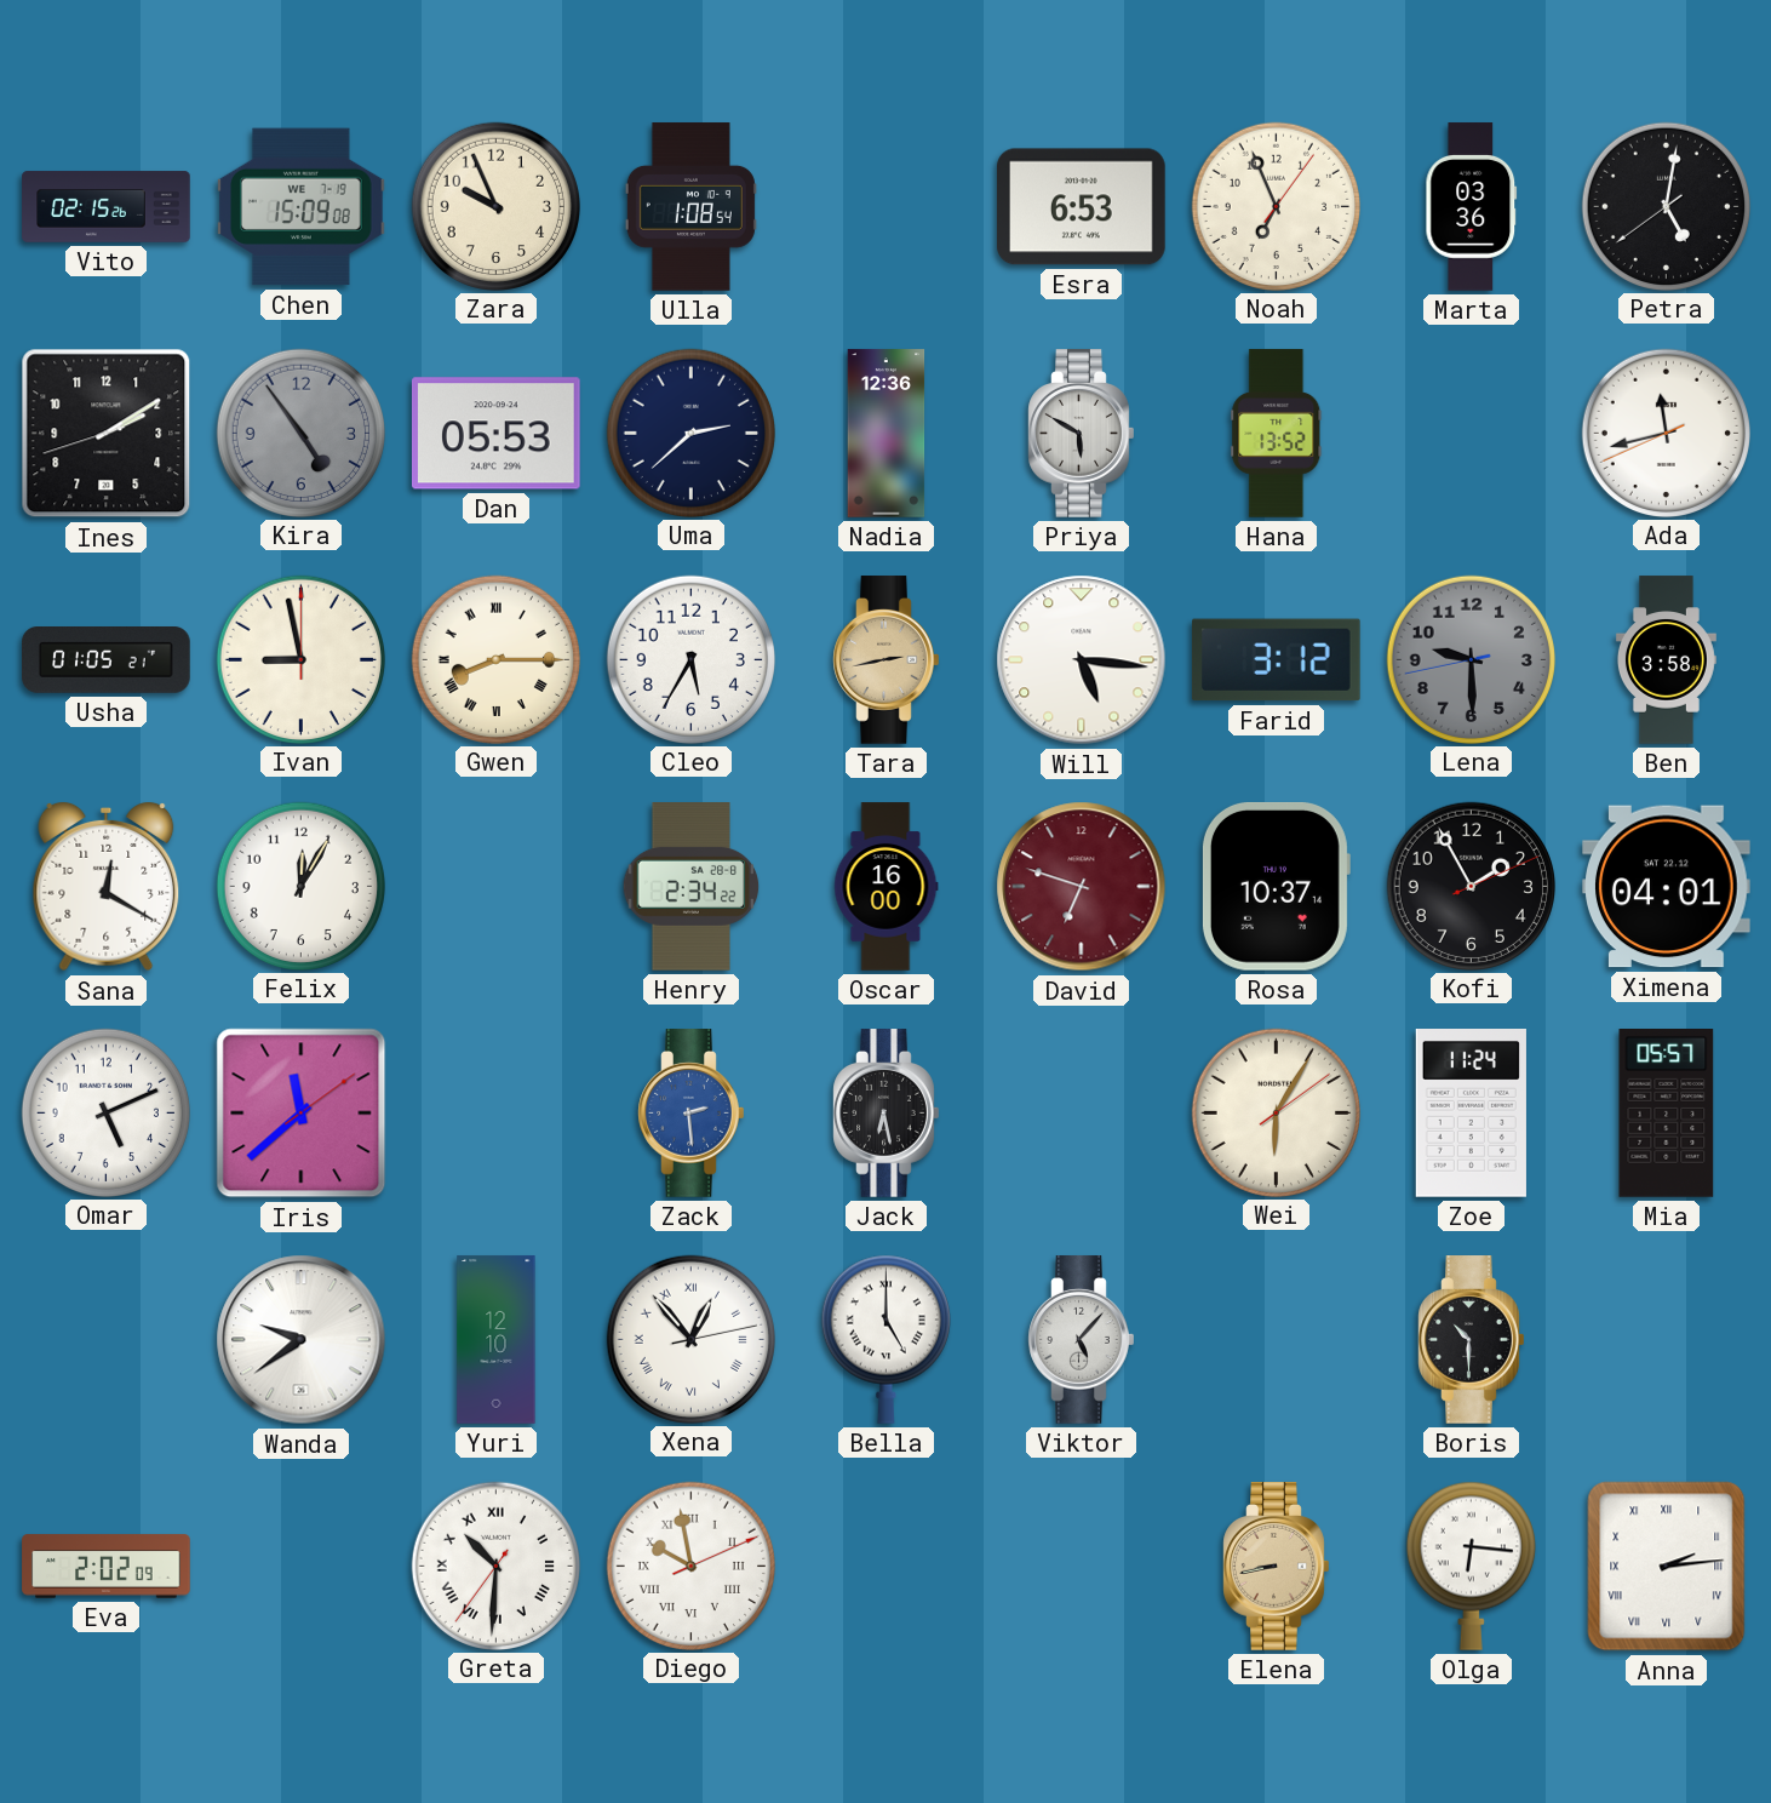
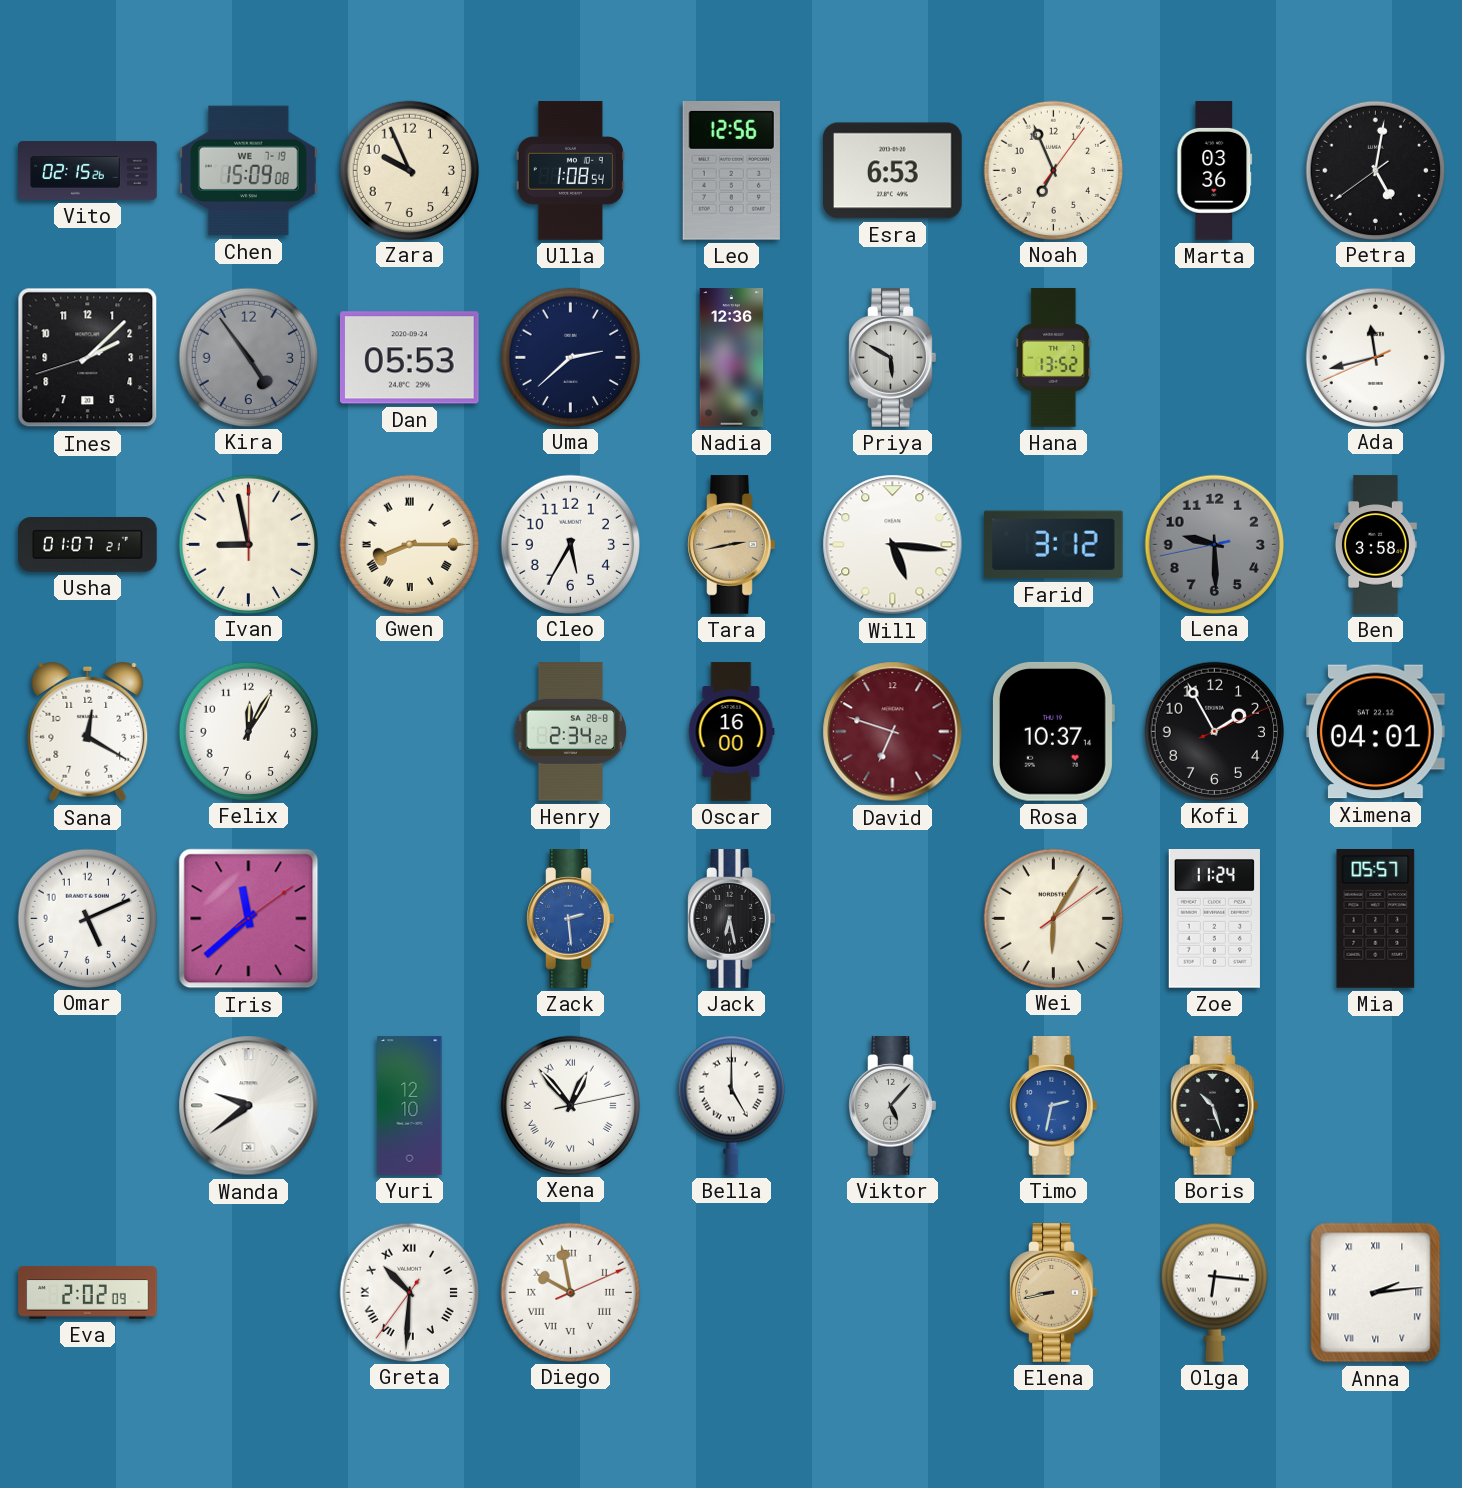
Leo: none -> 12:56 (731, 170)
Ines: 2:09 -> 2:07 (88, 358)
Usha: 01:05 -> 01:07 (88, 545)
Timo: none -> 2:32 (1054, 1106)
Boris: 10:30 -> 10:27 (1215, 1106)
